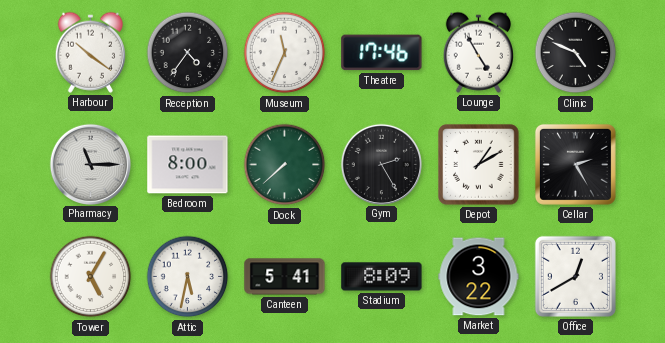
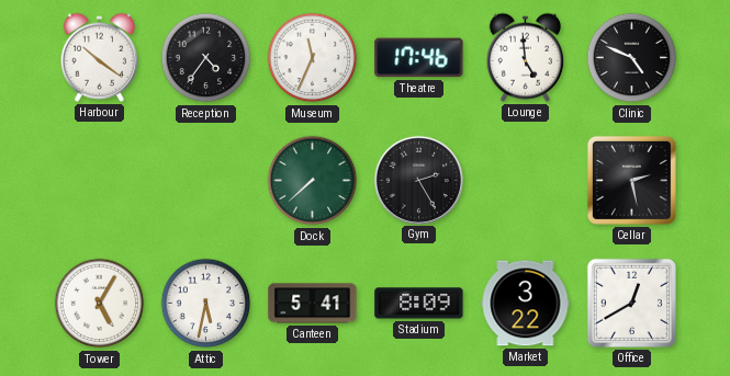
Lounge: 4:55 -> 4:59 (525, 57)
Pharmacy: 11:15 -> none (90, 164)
Bedroom: 8:00 -> none (188, 165)
Depot: 1:10 -> none (479, 165)
Cellar: 2:25 -> 2:28 (631, 180)
